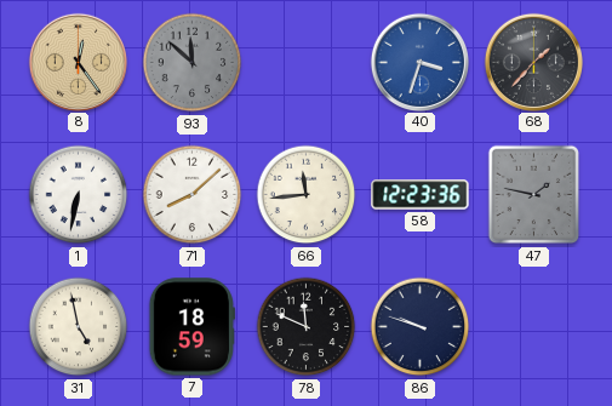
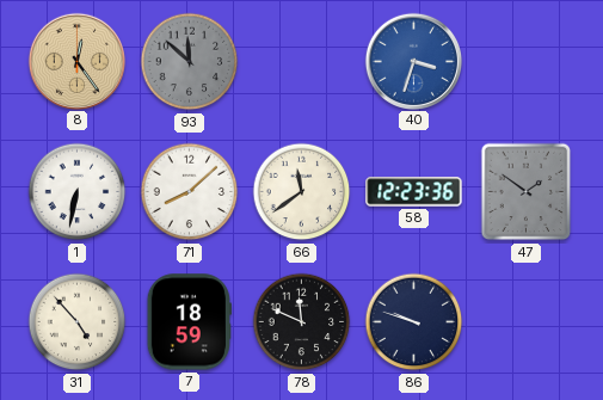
68: 1:37 -> none (533, 62)
66: 11:44 -> 11:39 (302, 192)
47: 1:47 -> 1:51 (527, 192)
31: 4:58 -> 4:53 (78, 322)
